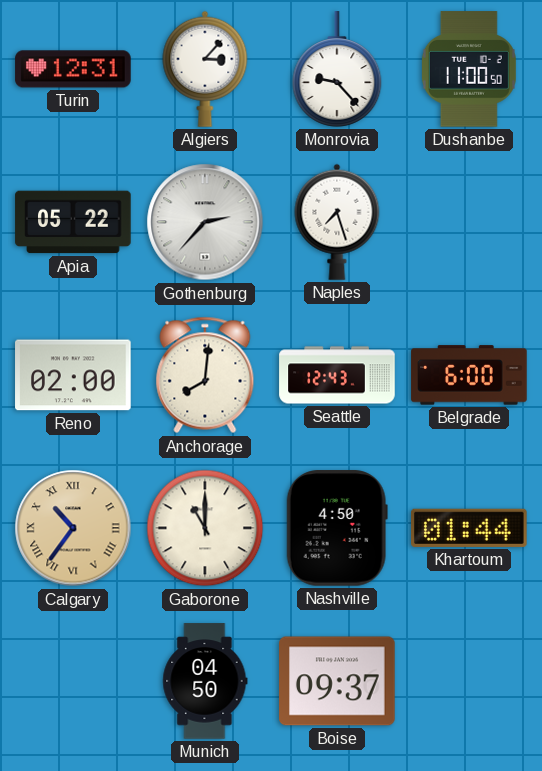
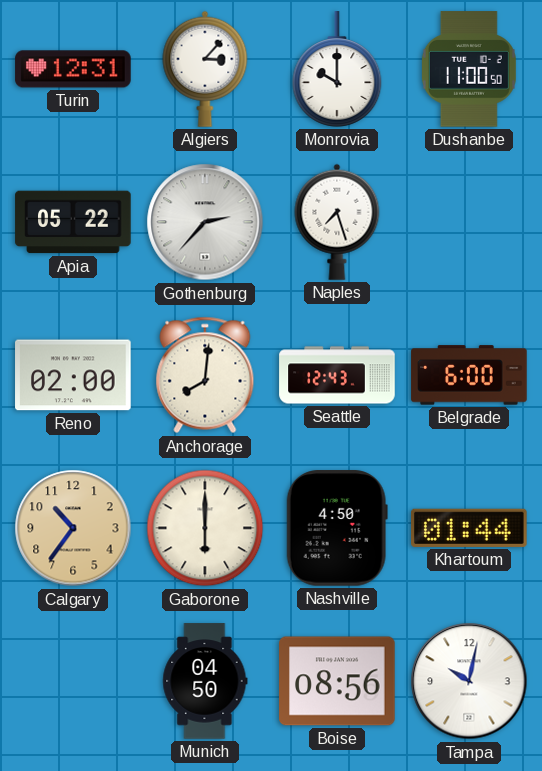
Monrovia: 9:23 -> 10:00 (337, 69)
Calgary numerals: Roman -> Arabic (73, 528)
Gaborone: 11:00 -> 6:00 (205, 528)
Boise: 09:37 -> 08:56 (337, 681)
Tampa: none -> 10:02 (469, 681)
